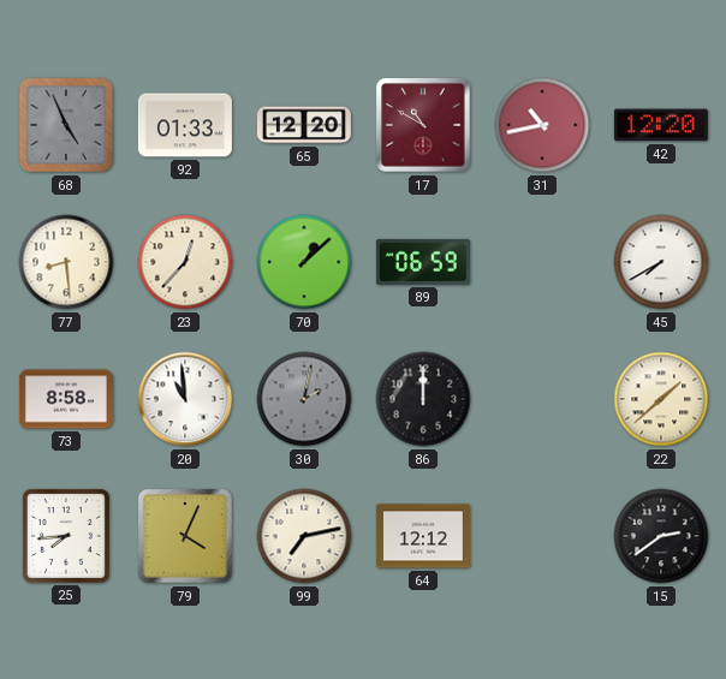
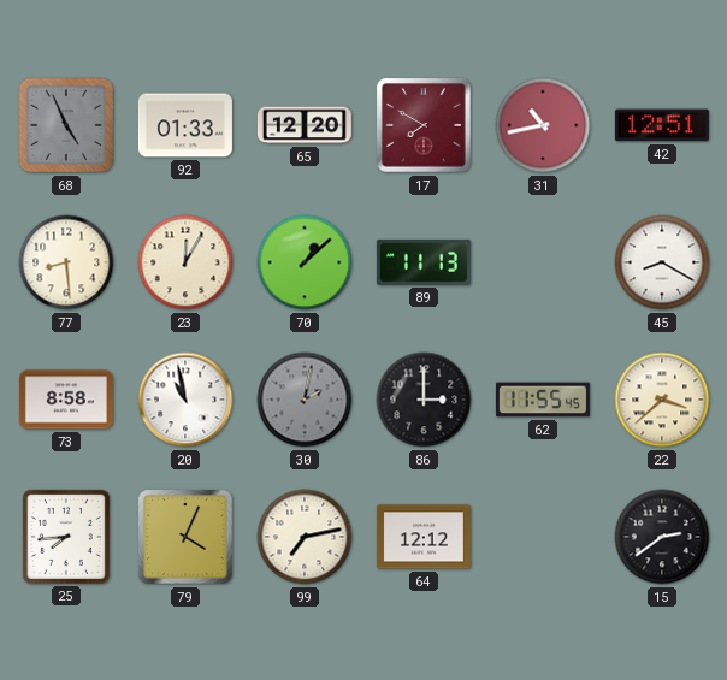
17: 10:50 -> 7:50 (424, 125)
42: 12:20 -> 12:51 (662, 125)
23: 12:37 -> 12:05 (185, 262)
89: 06:59 -> 11:13 (424, 262)
45: 7:40 -> 8:20 (662, 262)
20: 10:59 -> 10:58 (185, 400)
86: 12:00 -> 3:00 (424, 400)
62: none -> 11:55 (543, 400)
22: 1:38 -> 3:38 (662, 400)
